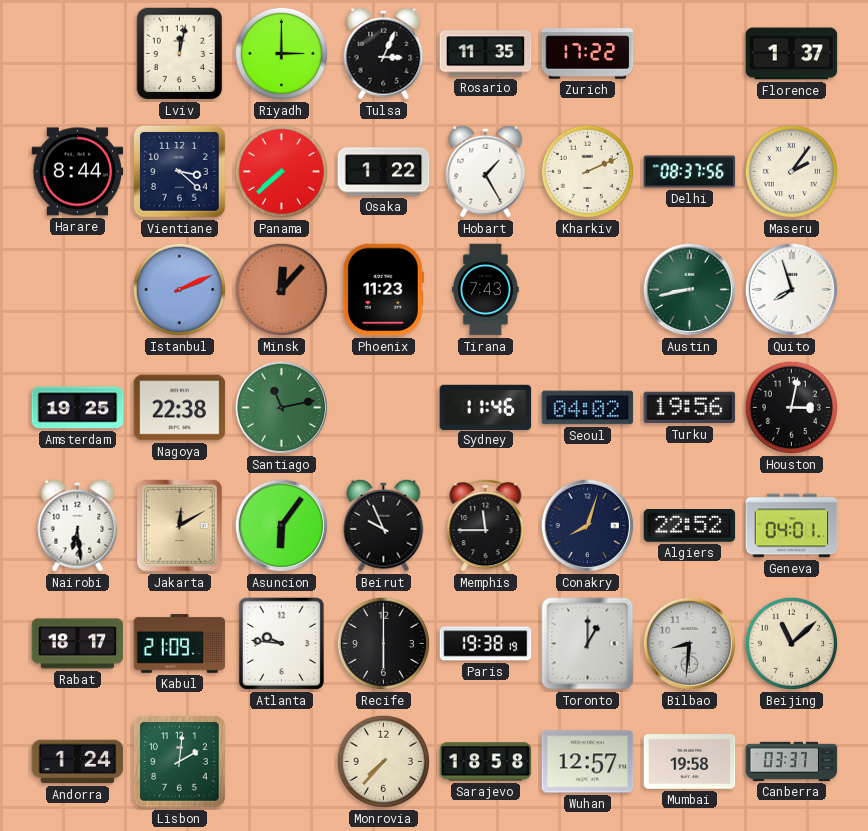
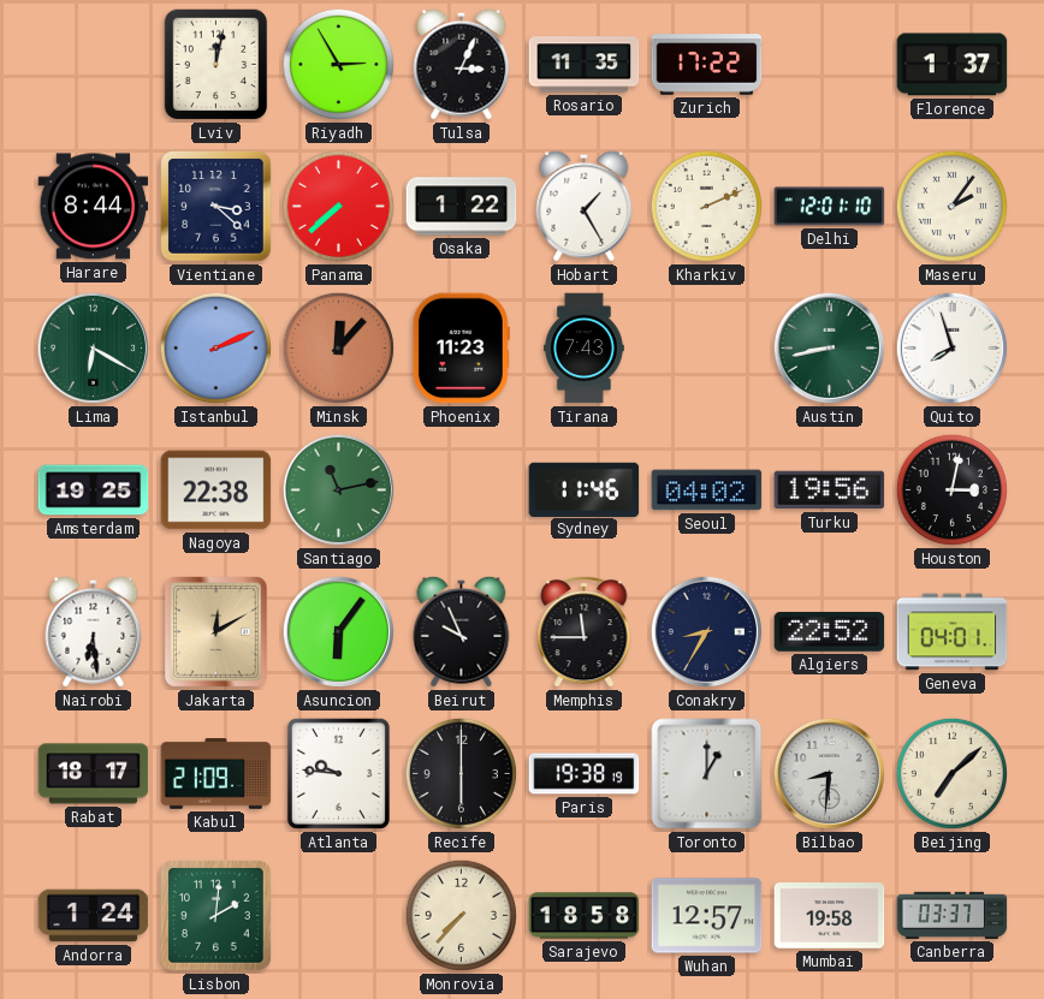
Riyadh: 3:00 -> 2:55 (338, 64)
Delhi: 08:37 -> 12:01 (830, 207)
Lima: none -> 6:20 (93, 347)
Conakry: 8:03 -> 8:35 (706, 631)
Beijing: 11:08 -> 7:08 (951, 773)
